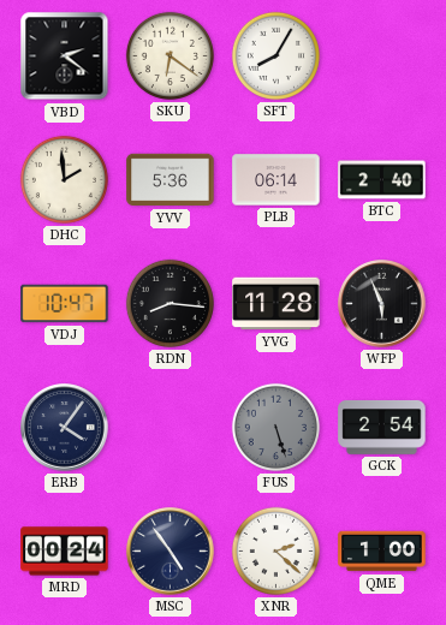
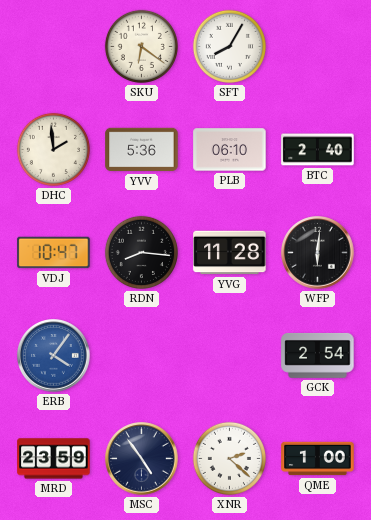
VBD: 2:21 -> none (65, 56)
PLB: 06:14 -> 06:10 (230, 150)
WFP: 5:56 -> 6:01 (318, 253)
ERB dial: navy -> blue (54, 356)
FUS: 5:27 -> none (275, 427)
MRD: 00:24 -> 23:59 (54, 459)
